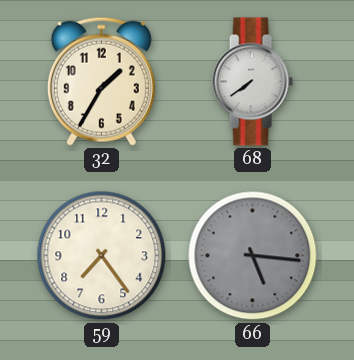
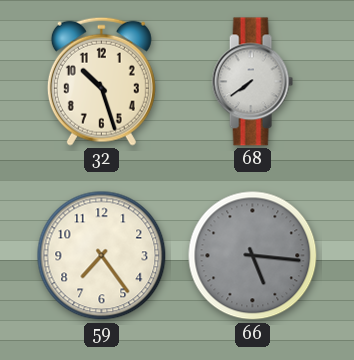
32: 1:35 -> 10:27 (101, 81)
